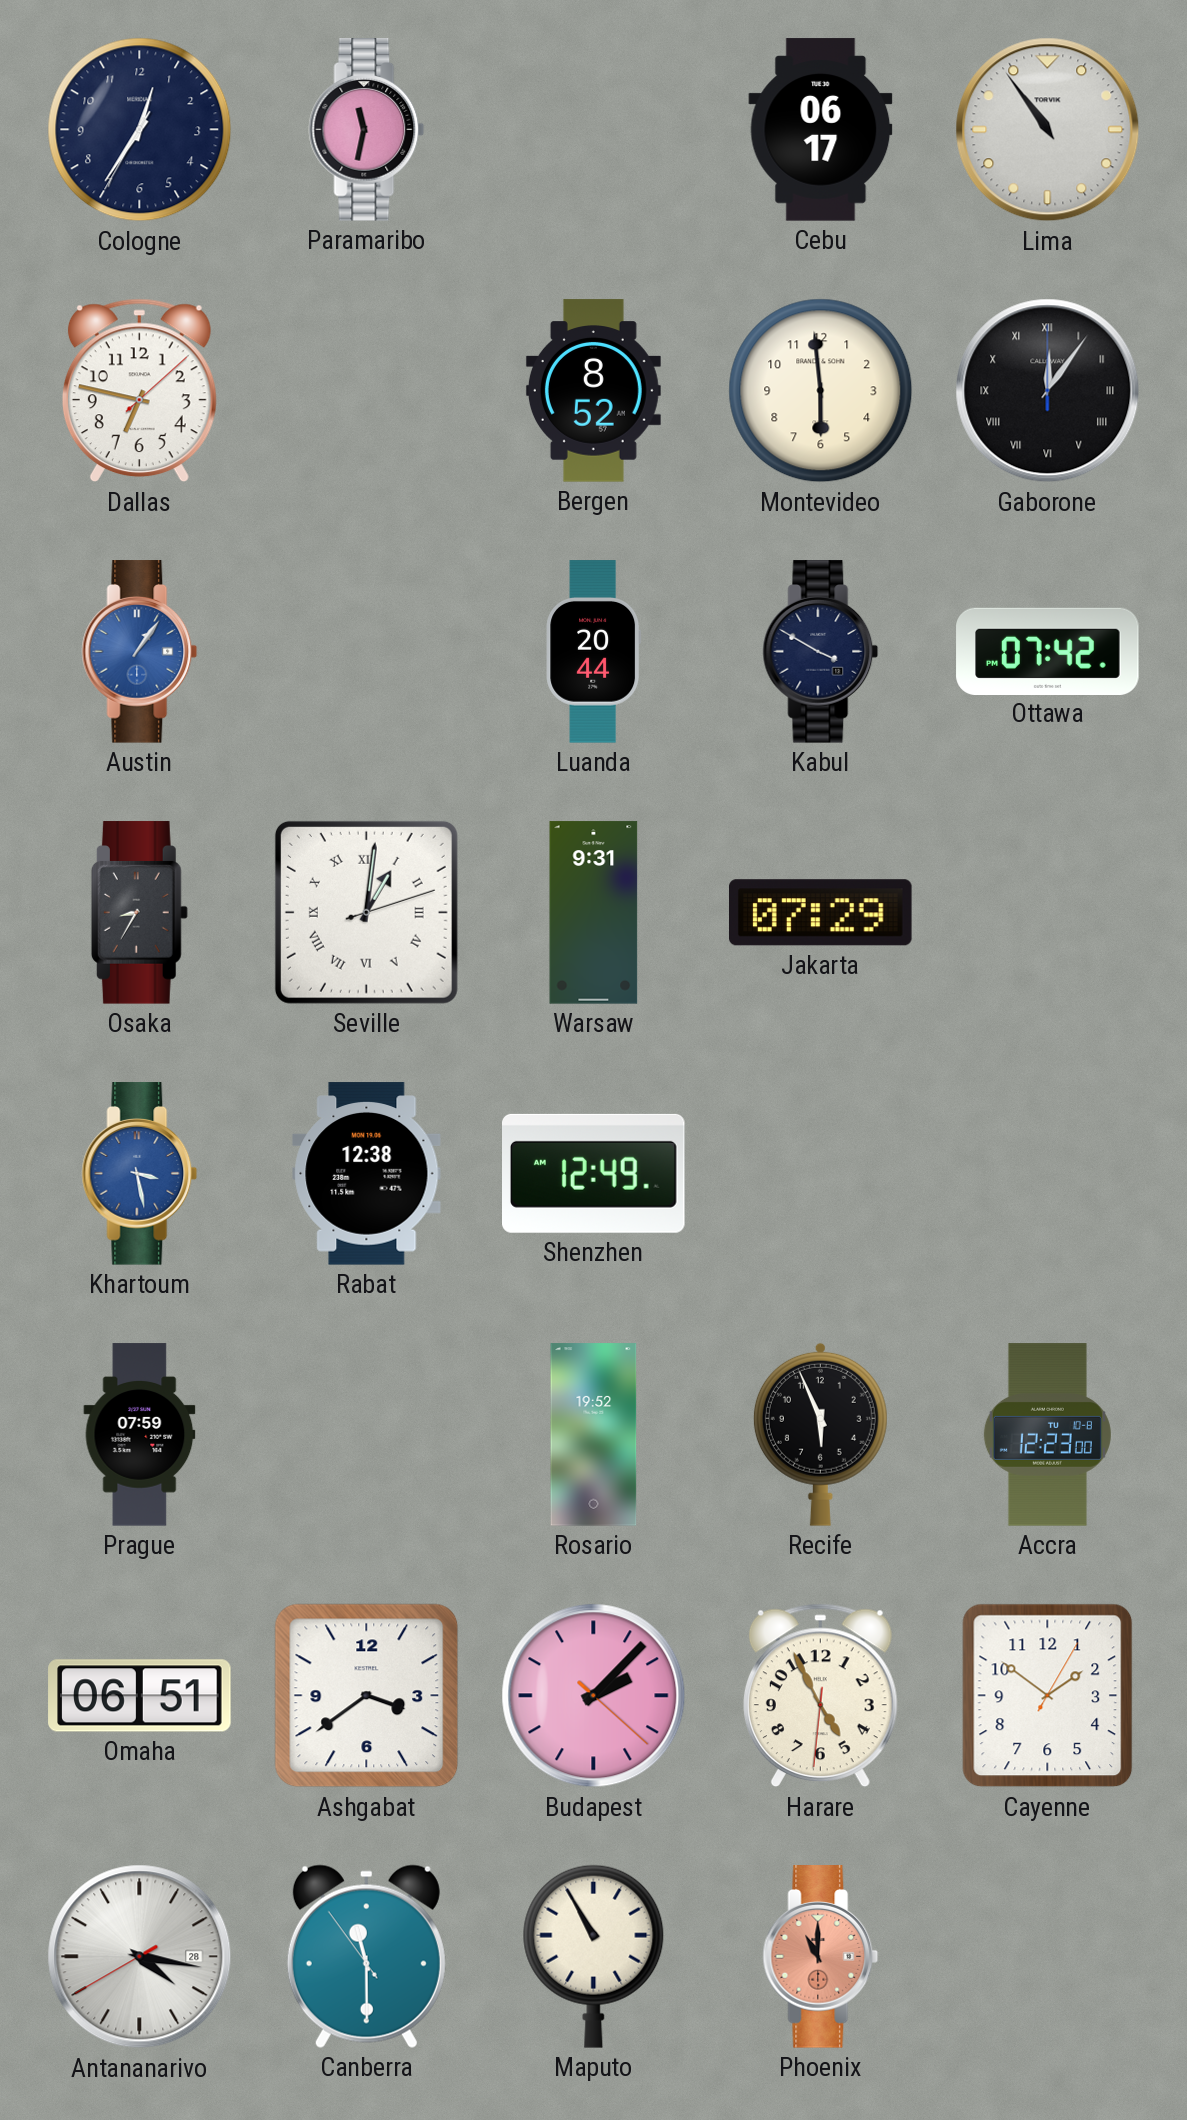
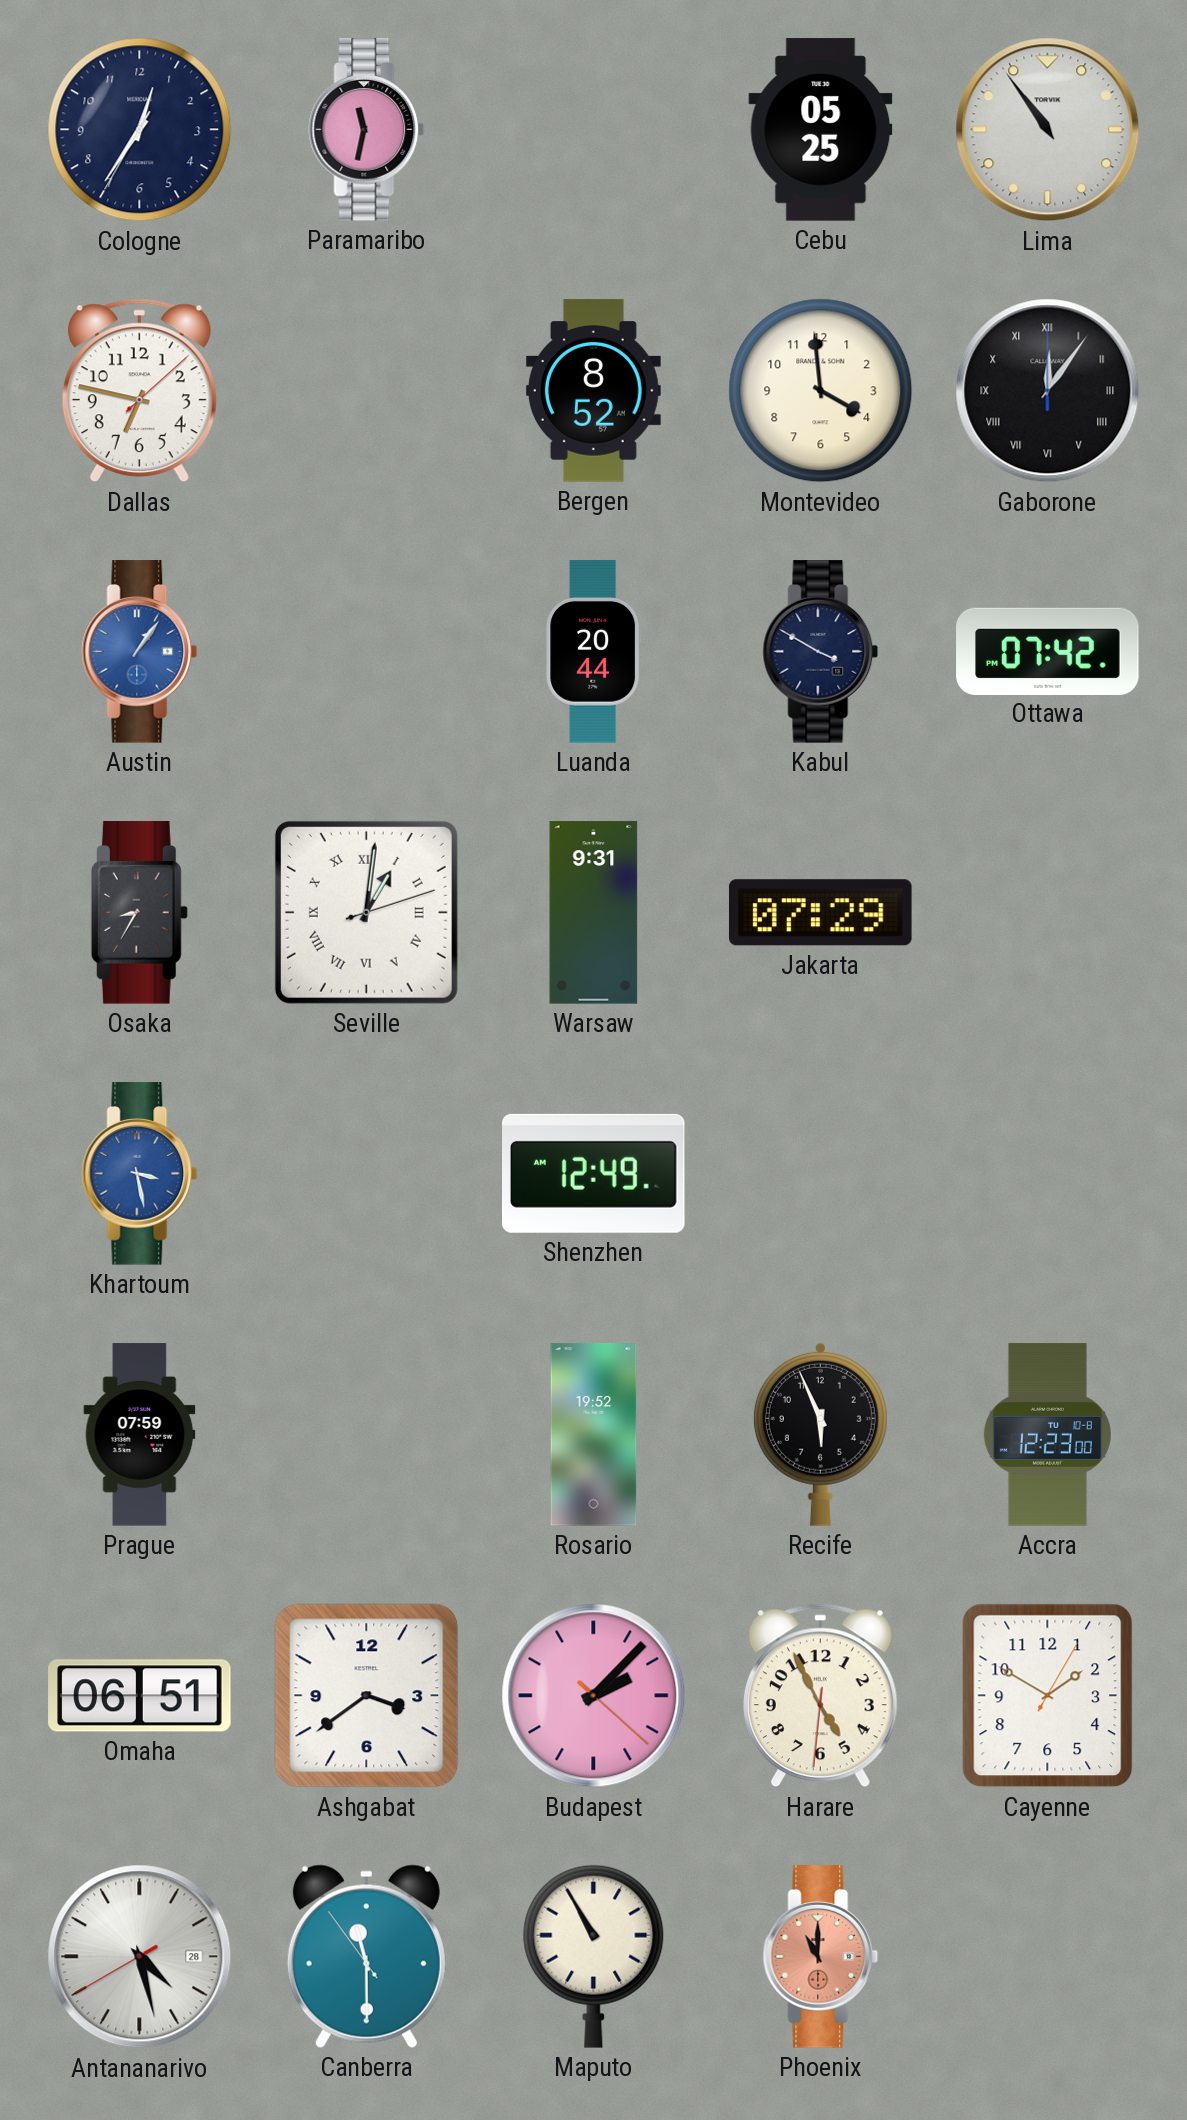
Cebu: 06:17 -> 05:25 (821, 130)
Montevideo: 5:59 -> 3:59 (821, 391)
Rabat: 12:38 -> none (367, 1174)
Cayenne: 1:51 -> 1:50 (1048, 1696)
Antananarivo: 4:16 -> 4:27 (140, 1957)
